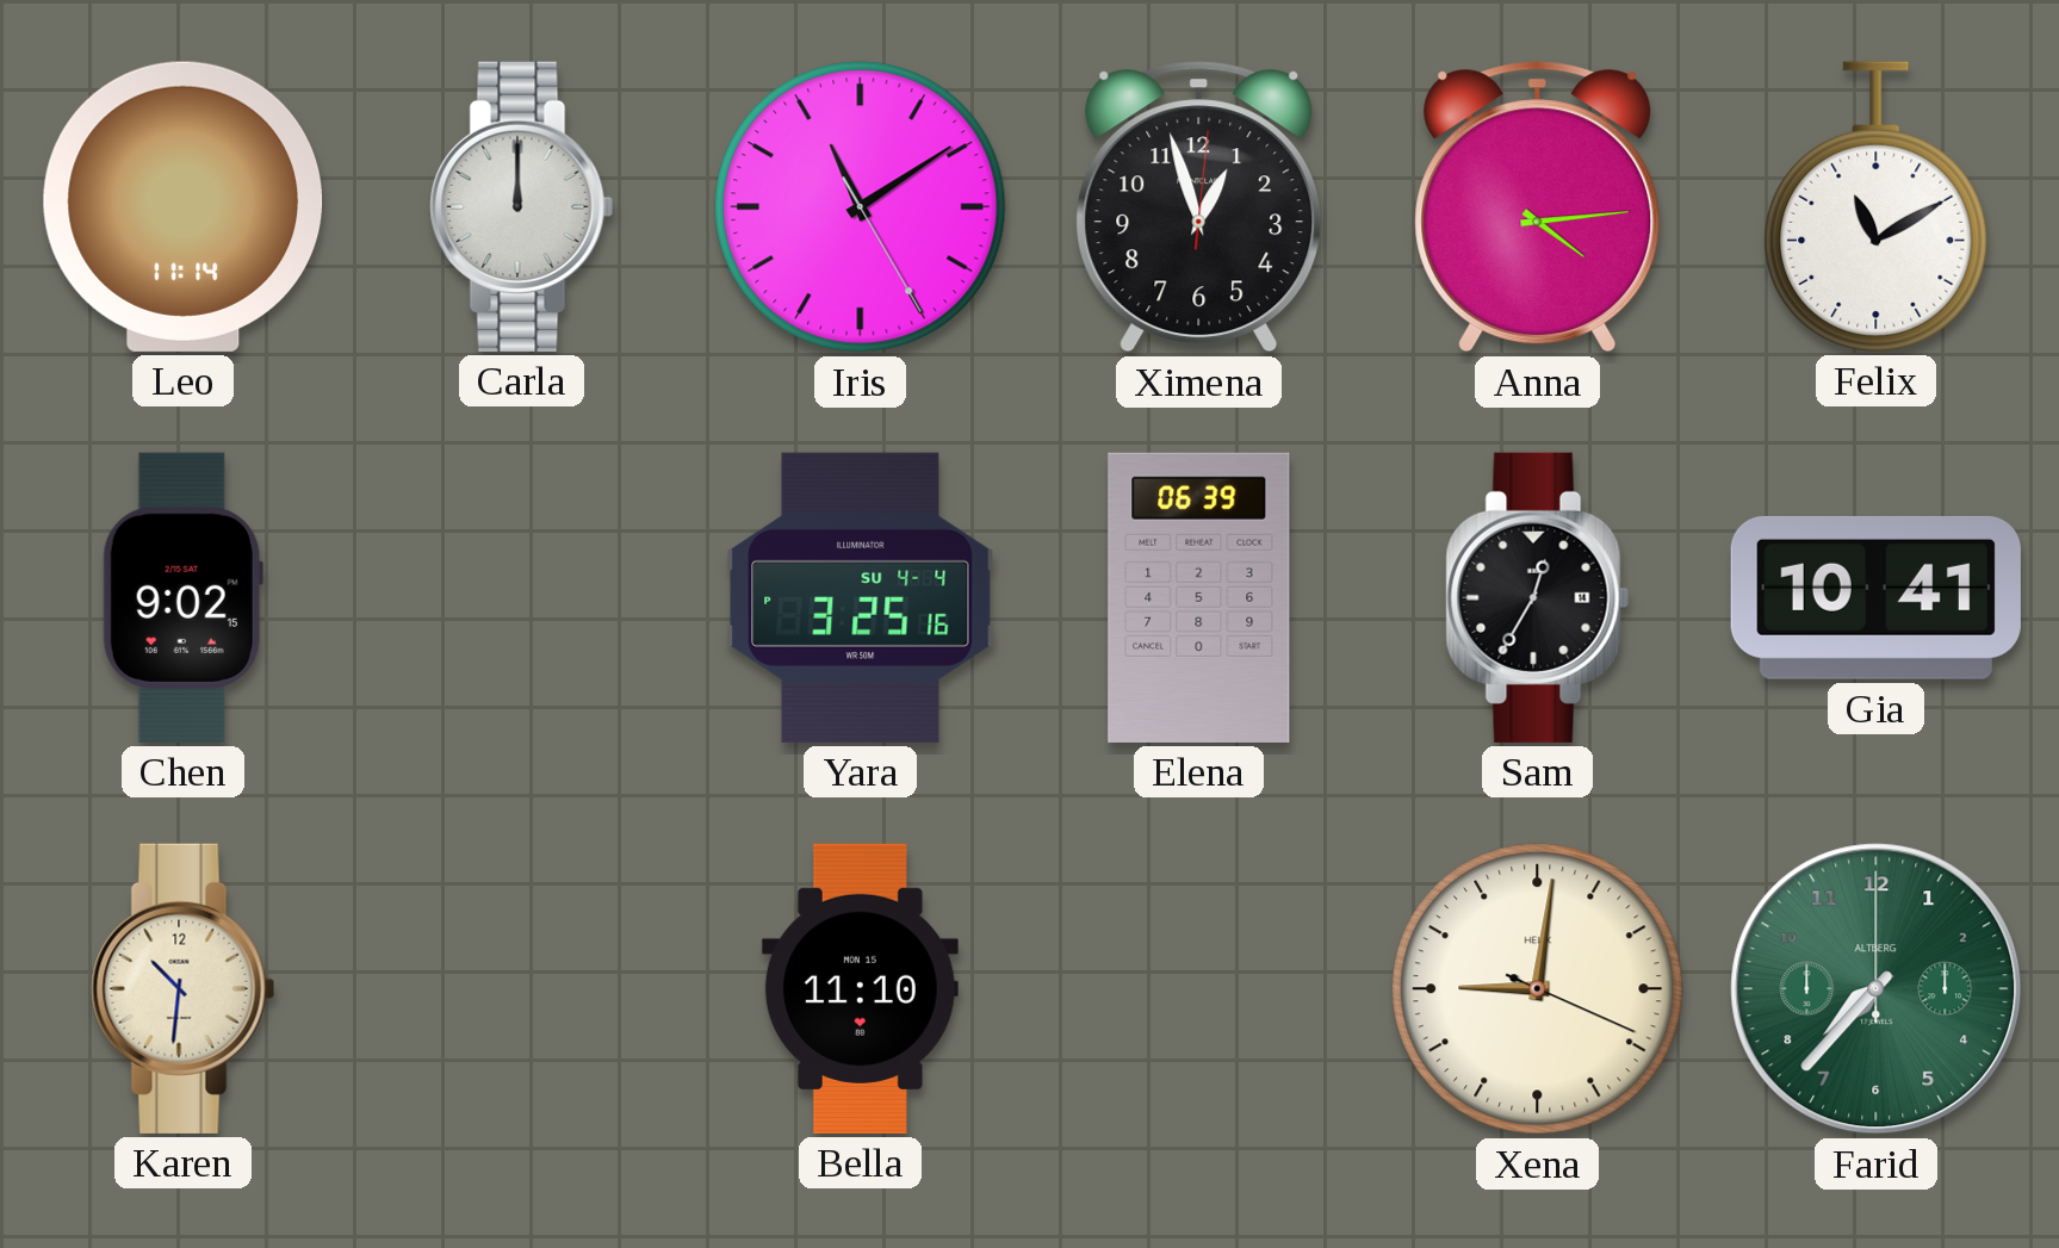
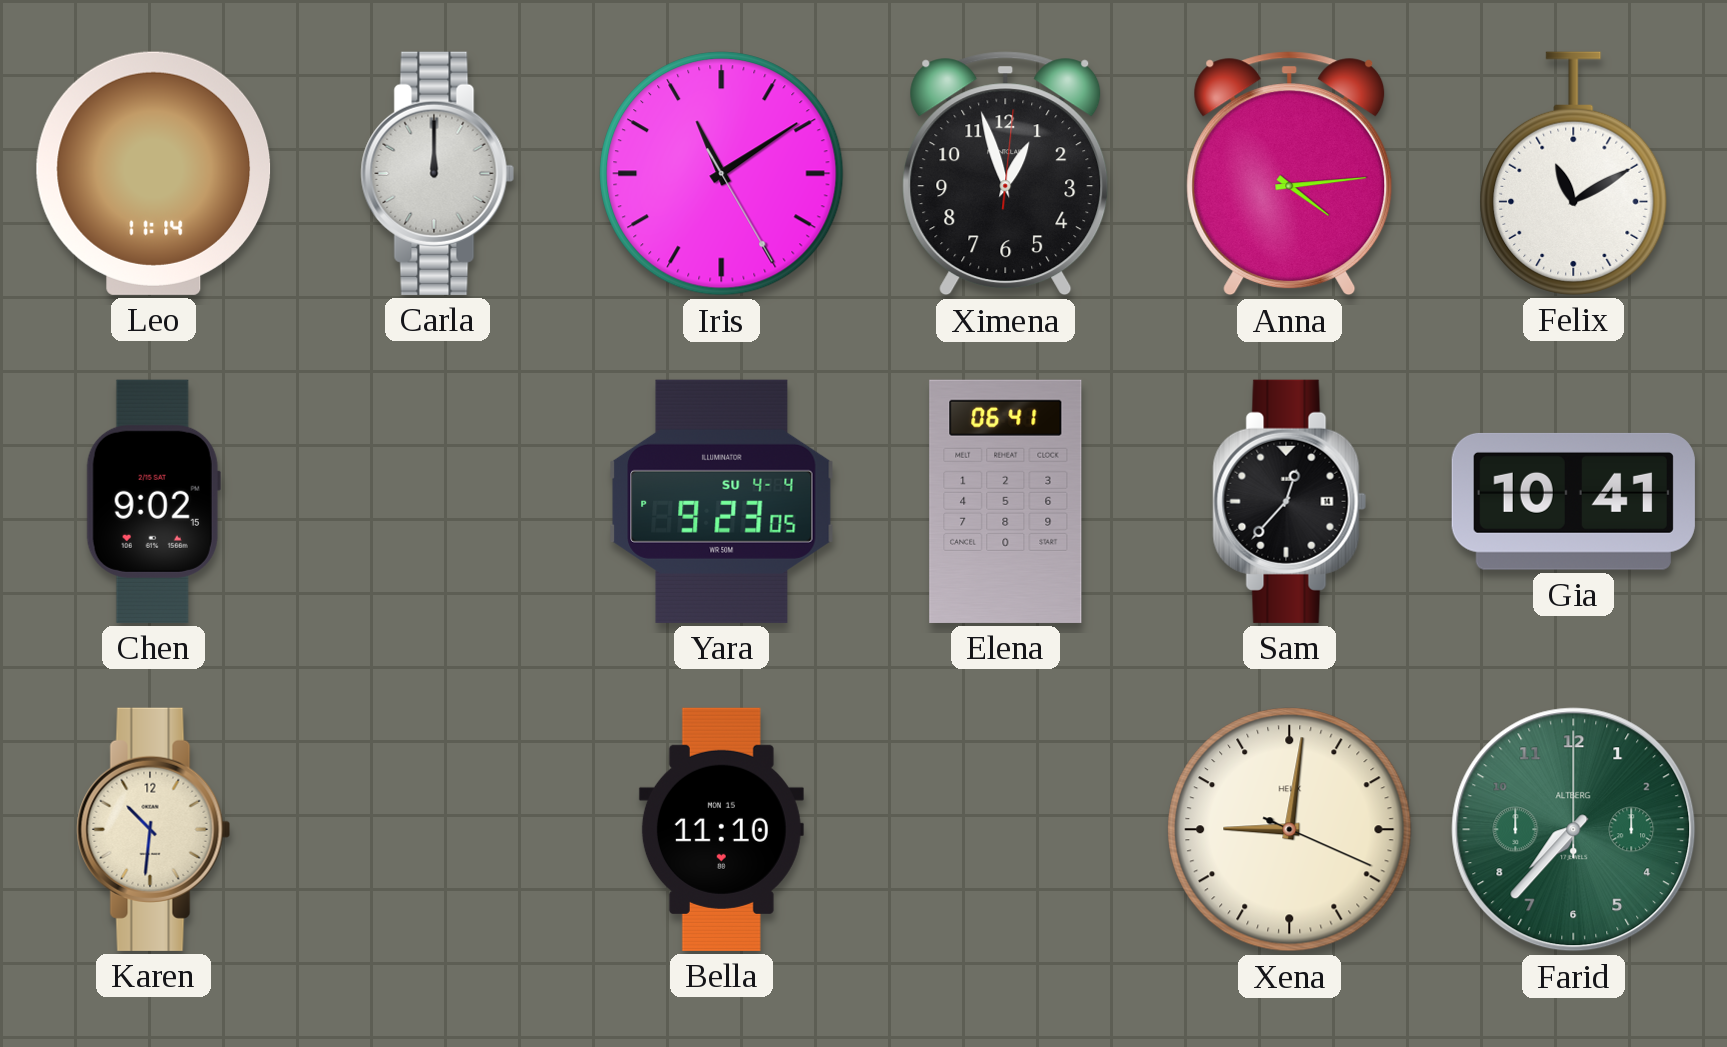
Yara: 3:25 -> 9:23 (722, 501)
Elena: 06:39 -> 06:41 (1006, 501)
Sam: 12:35 -> 12:37 (1290, 501)
